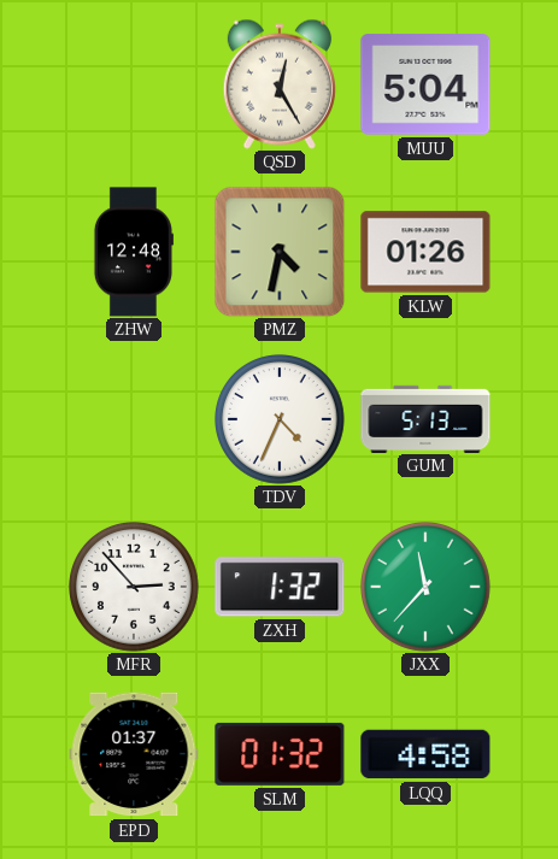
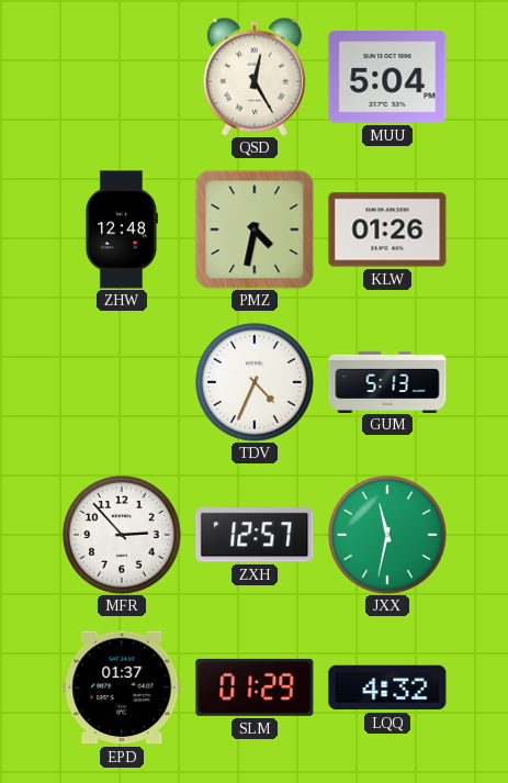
ZXH: 1:32 -> 12:57 (255, 535)
JXX: 11:37 -> 11:32 (388, 536)
SLM: 01:32 -> 01:29 (255, 687)
LQQ: 4:58 -> 4:32 (387, 687)
